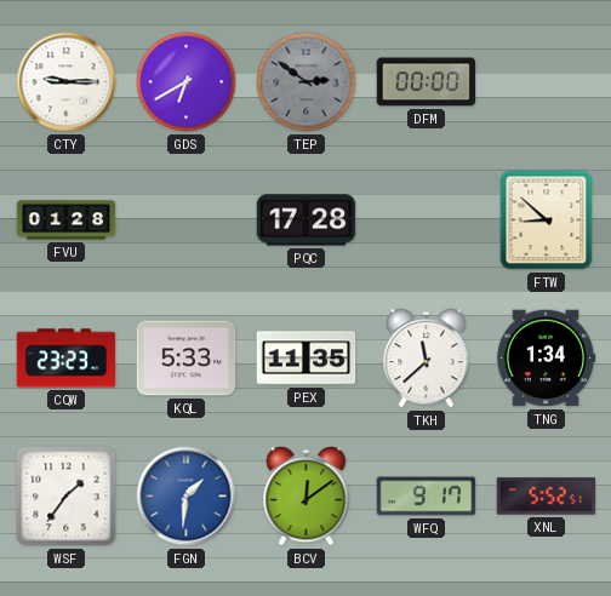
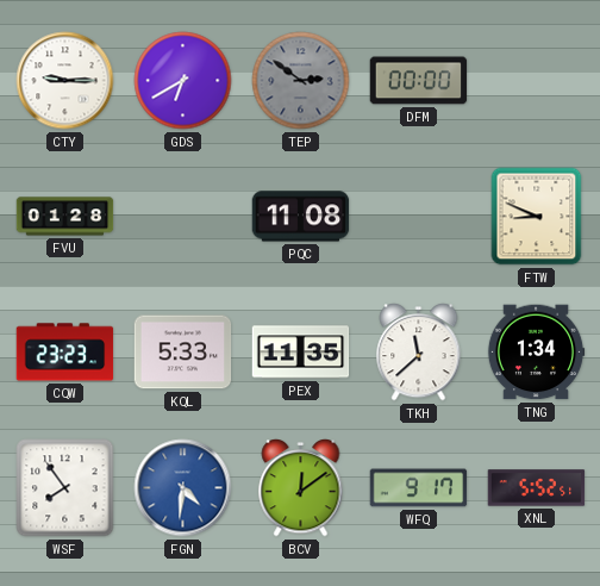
PQC: 17:28 -> 11:08 (301, 217)
FTW: 8:52 -> 8:49 (537, 217)
WSF: 1:36 -> 7:54 (65, 488)
FGN: 1:31 -> 4:31 (183, 488)
